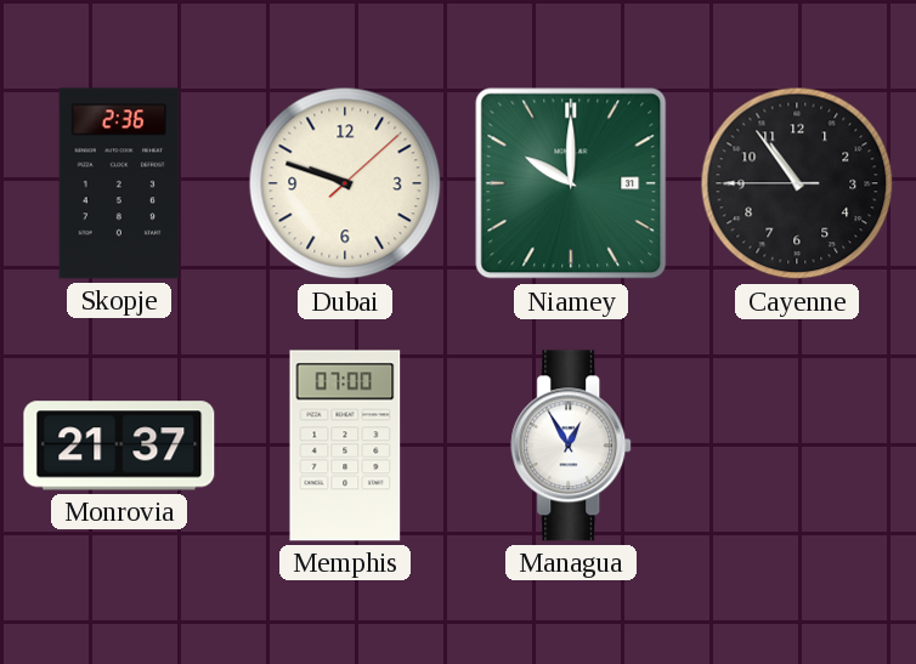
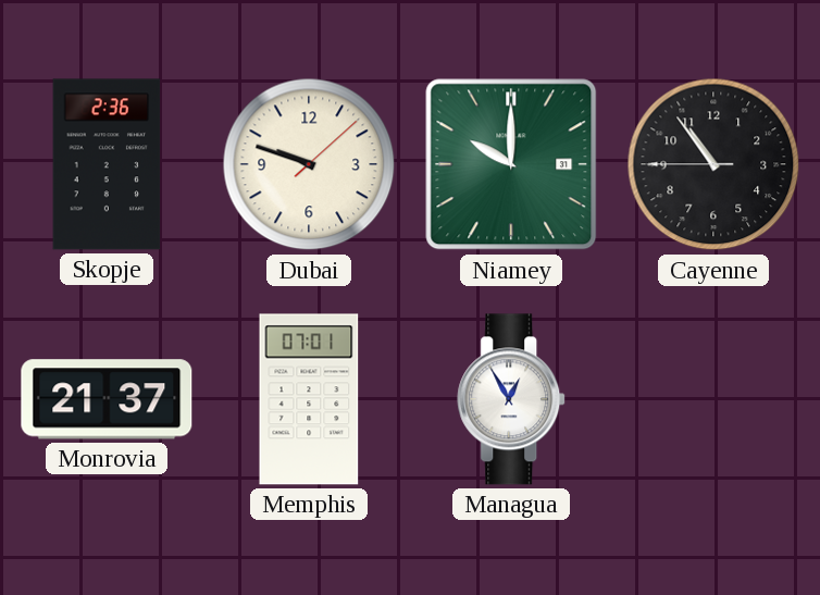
Memphis: 07:00 -> 07:01 (309, 399)
